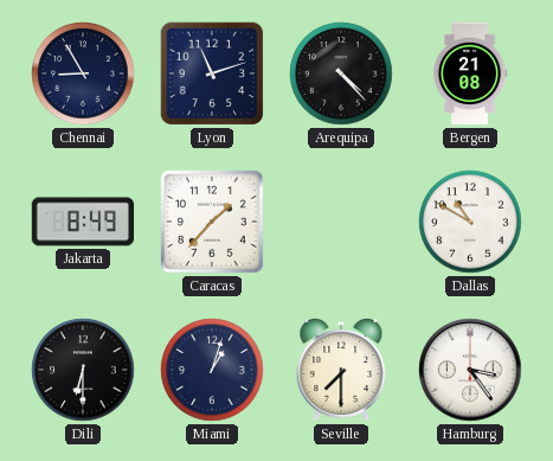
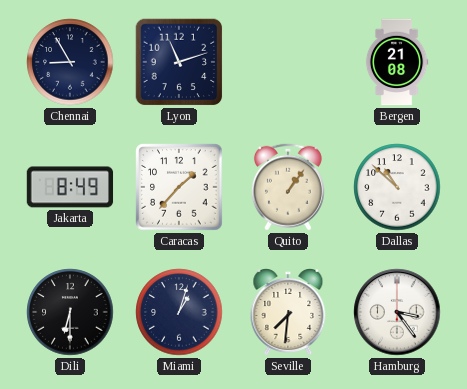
Arequipa: 4:23 -> none (341, 73)
Quito: none -> 1:06 (288, 187)
Dallas: 10:50 -> 10:52 (397, 187)
Seville: 7:30 -> 7:31 (288, 313)
